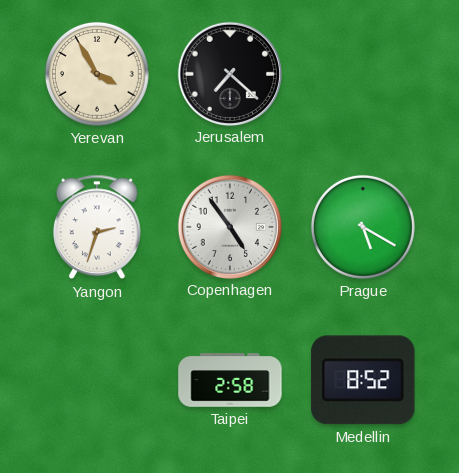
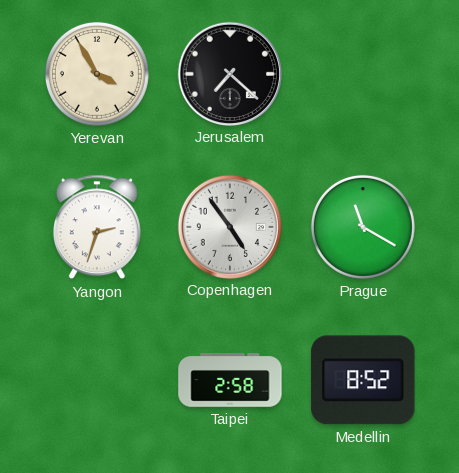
Prague: 5:20 -> 11:20 (363, 227)
